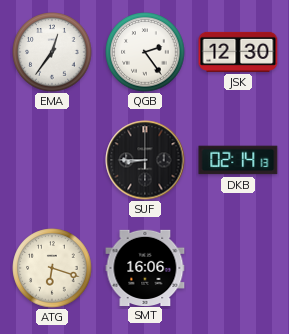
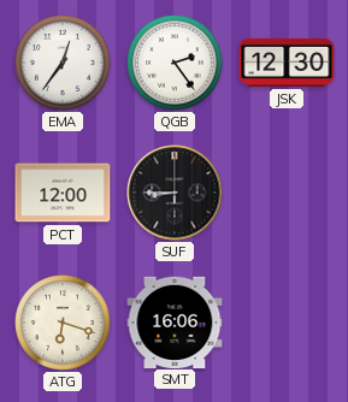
PCT: none -> 12:00 (63, 193)
DKB: 02:14 -> none (238, 160)
